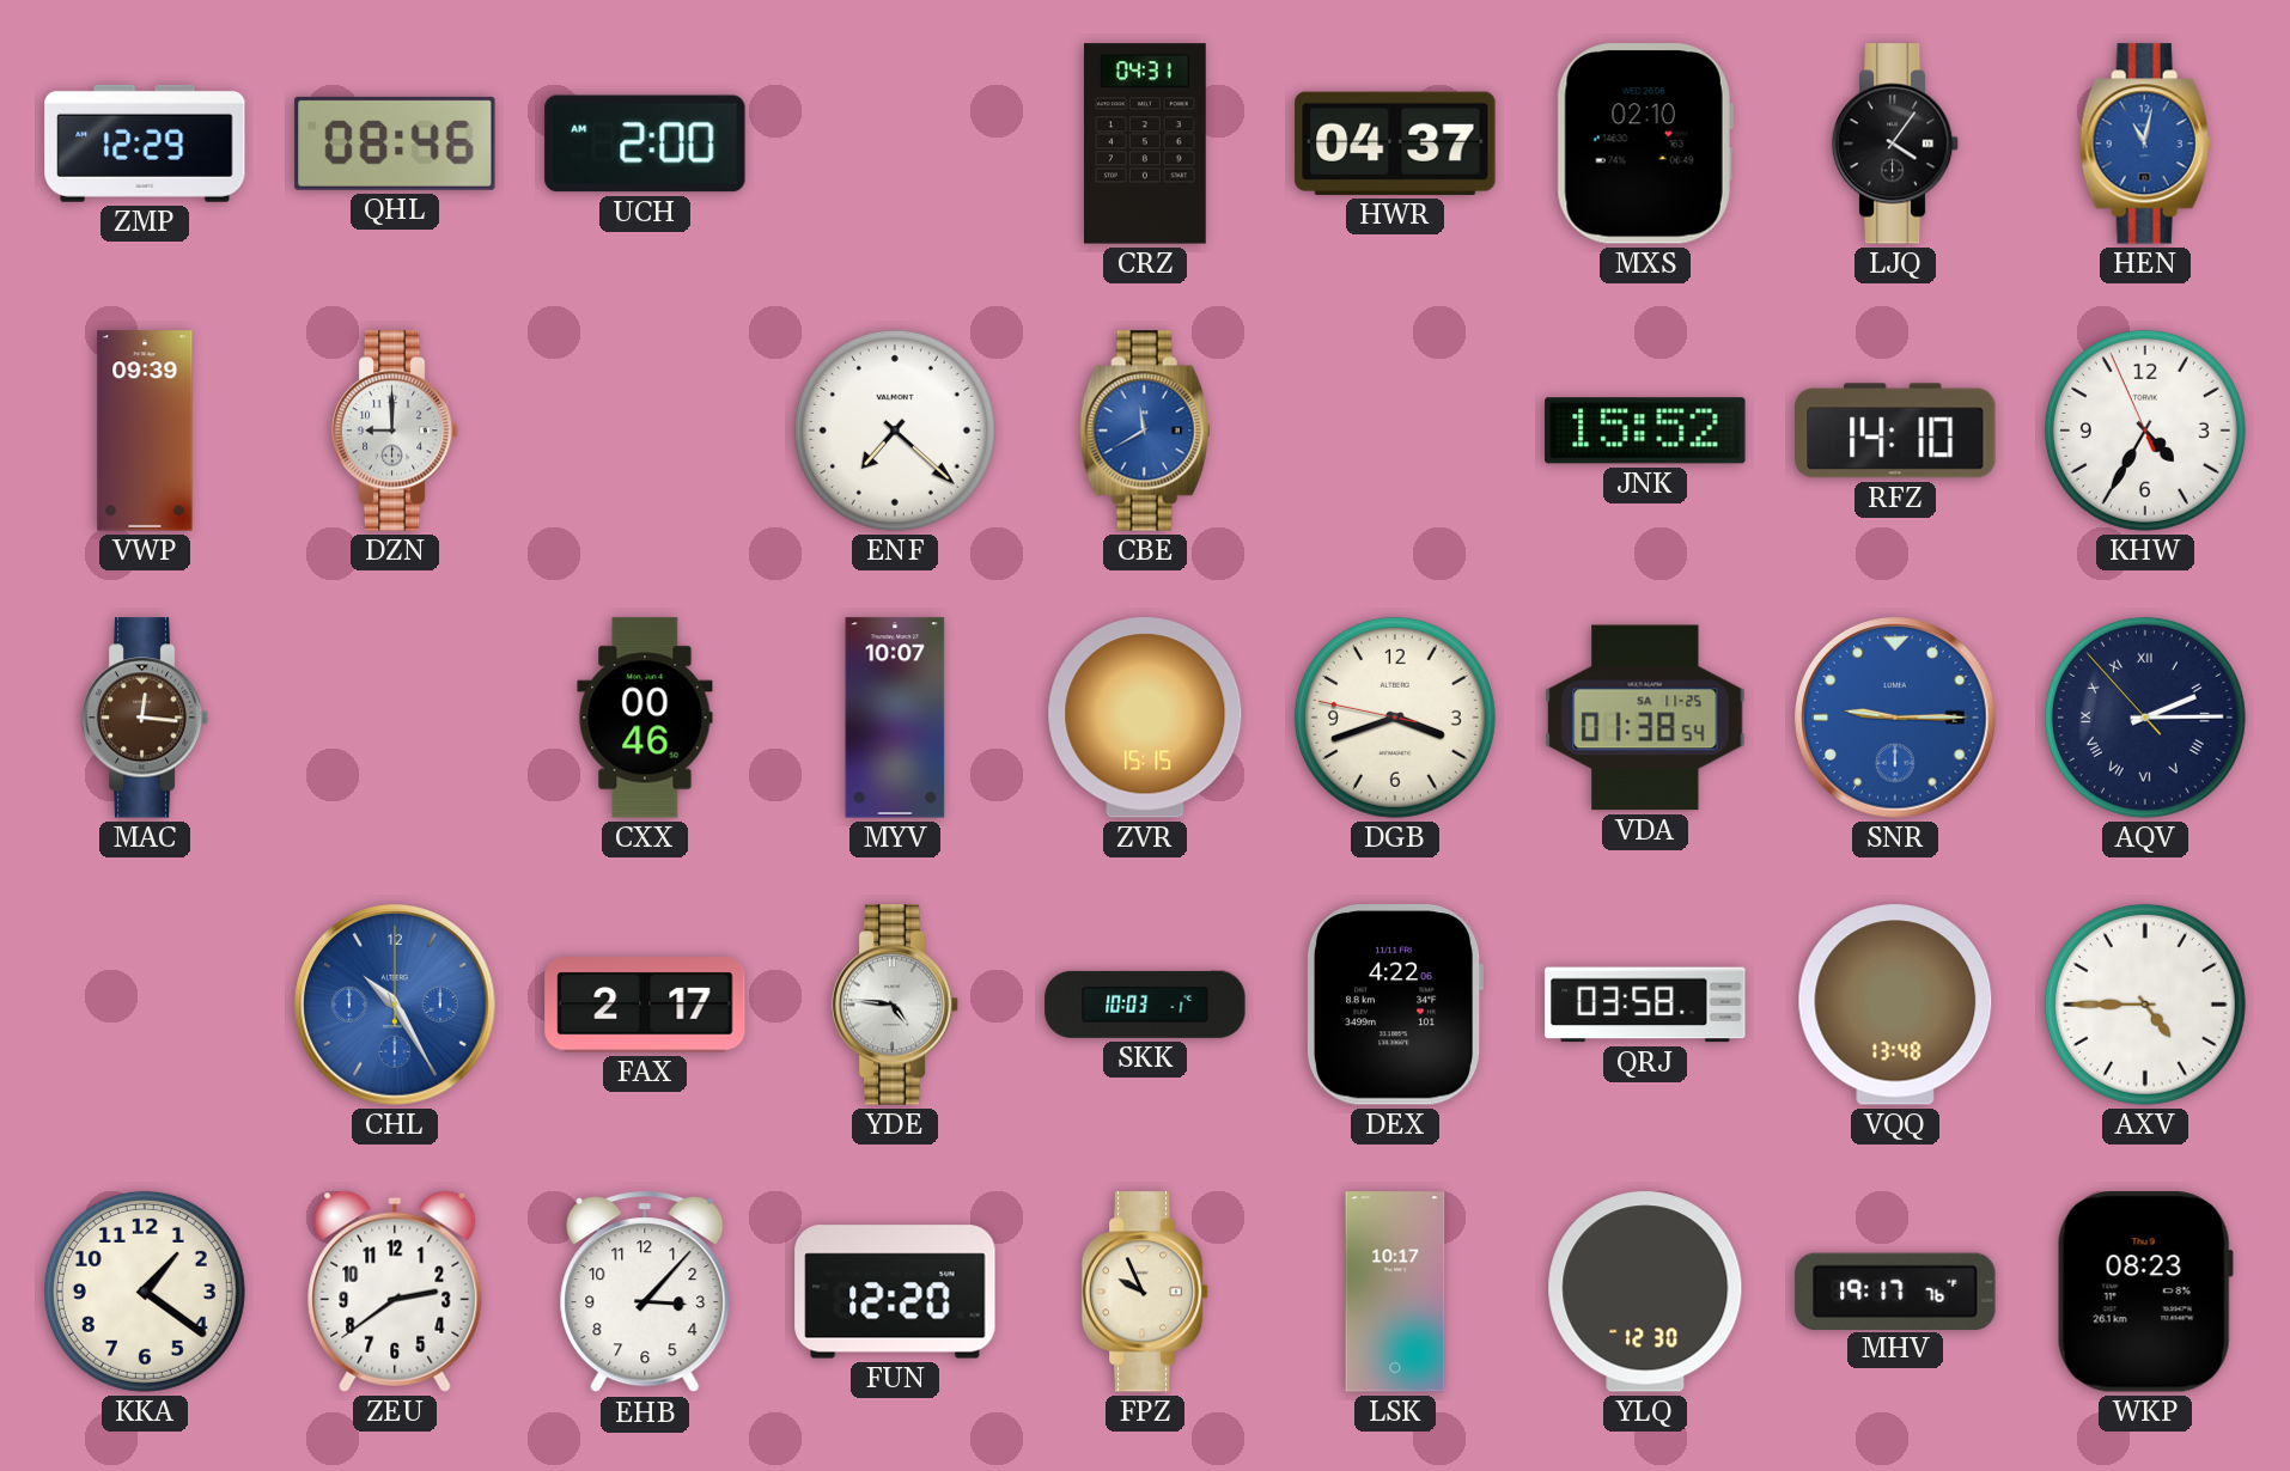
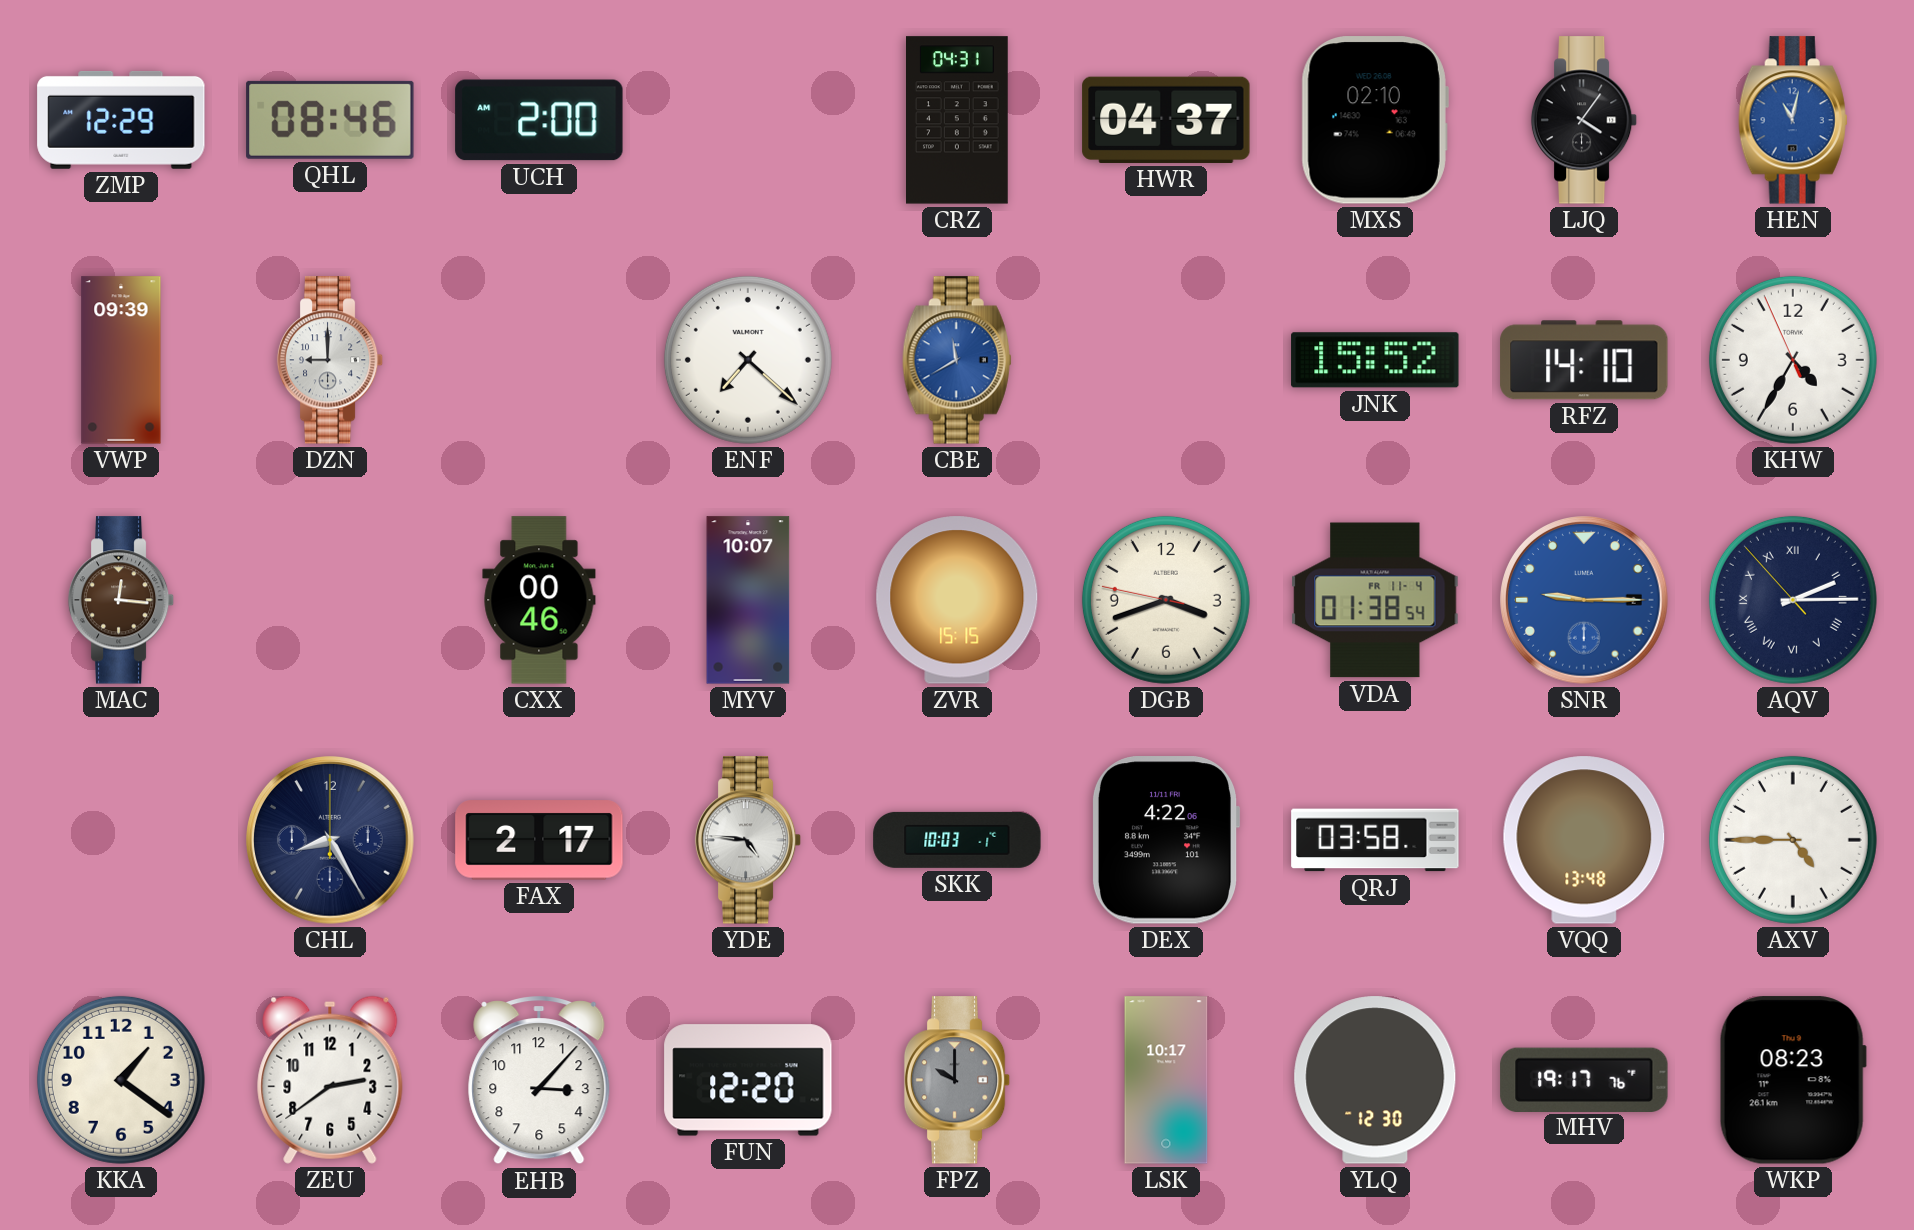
VDA date: SA 11-25 -> FR 11-4 (1375, 600)
CHL: 10:25 -> 8:25 (331, 841)
CHL dial: blue -> navy (331, 841)
FPZ: 9:56 -> 10:00 (957, 1080)
FPZ dial: cream -> grey (957, 1080)
